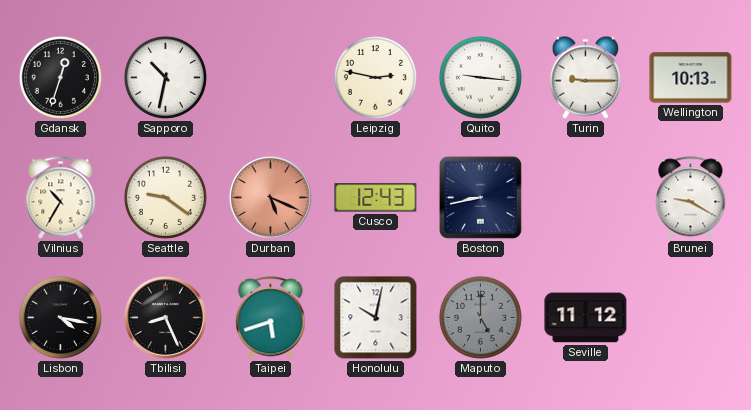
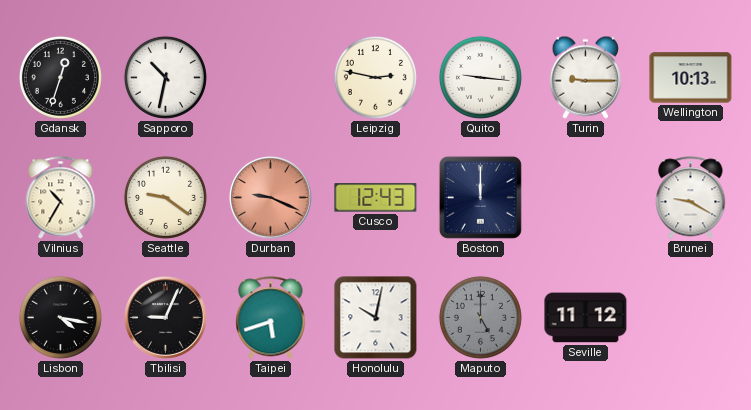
Durban: 5:19 -> 9:19 (270, 197)
Boston: 8:43 -> 12:00 (480, 197)
Tbilisi: 8:26 -> 9:04 (165, 317)
